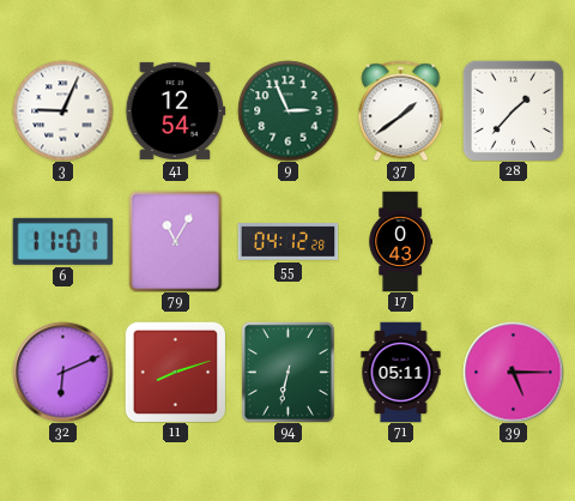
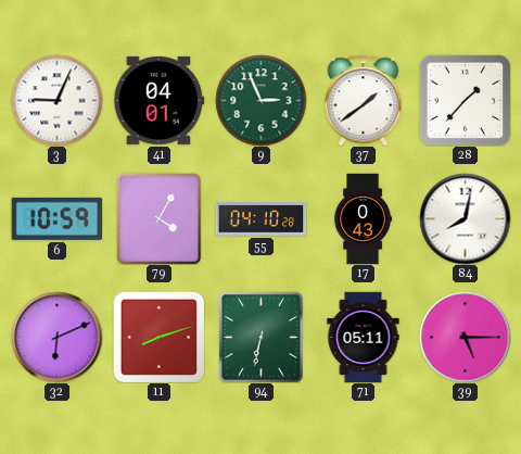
41: 12:54 -> 04:01 (158, 100)
6: 11:01 -> 10:59 (56, 218)
79: 11:05 -> 4:05 (160, 218)
55: 04:12 -> 04:10 (260, 219)
84: none -> 8:02 (465, 218)
